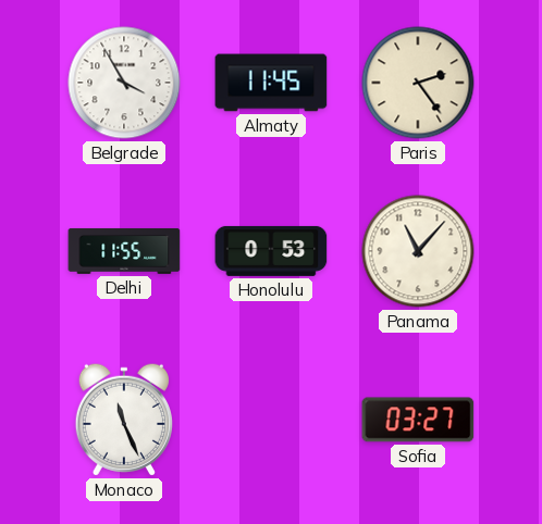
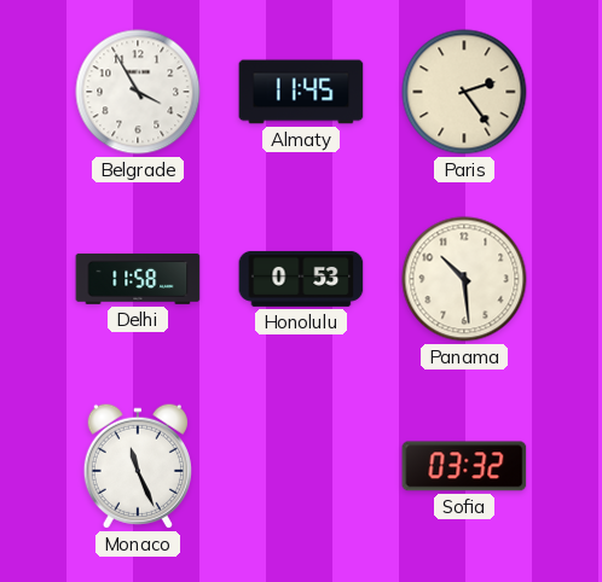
Delhi: 11:55 -> 11:58 (138, 279)
Panama: 11:07 -> 10:29 (464, 279)
Sofia: 03:27 -> 03:32 (464, 466)
